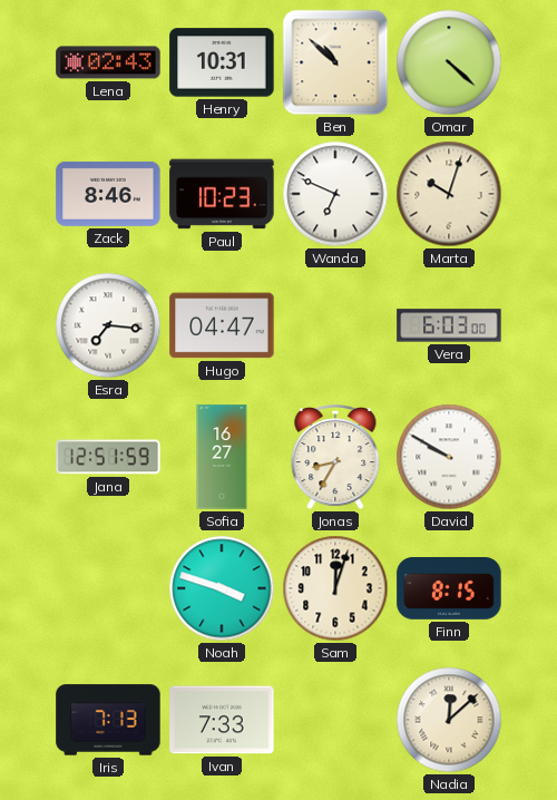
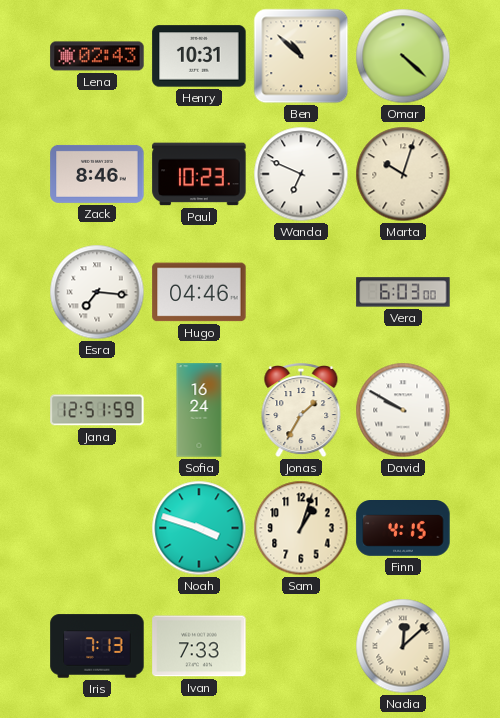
Hugo: 04:47 -> 04:46 (199, 292)
Sofia: 16:27 -> 16:24 (199, 410)
Jonas: 8:35 -> 1:35 (301, 411)
Sam: 12:03 -> 1:03 (301, 528)
Finn: 8:15 -> 4:15 (403, 529)
